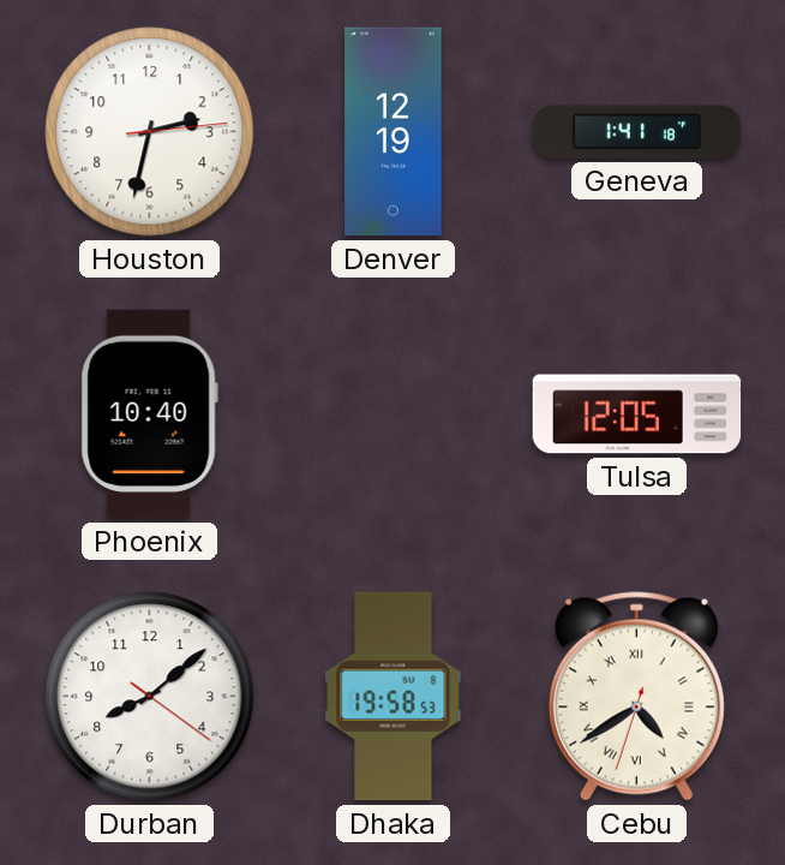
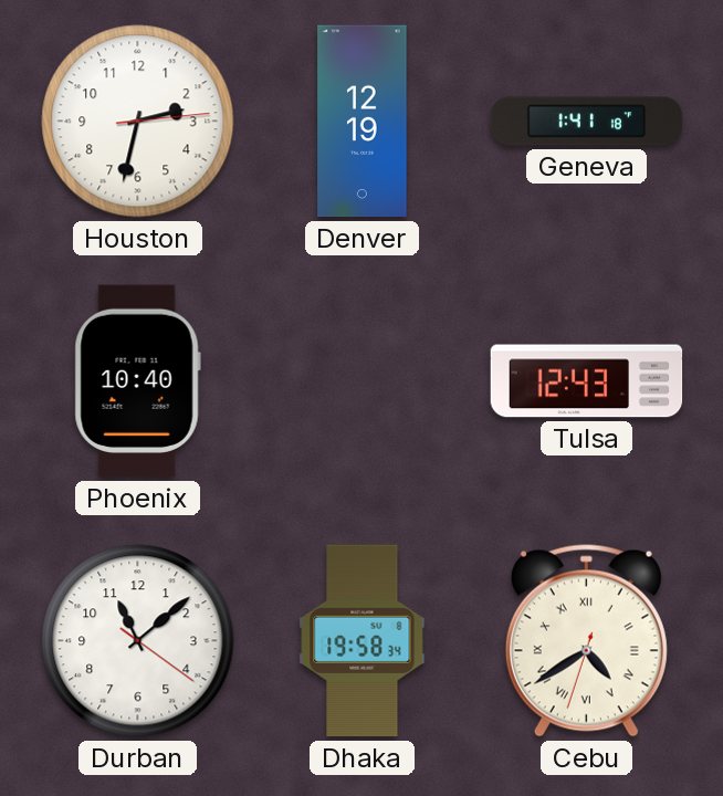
Tulsa: 12:05 -> 12:43 (587, 381)
Durban: 8:08 -> 11:08 (138, 641)
Dhaka: 19:58:53 -> 19:58:34 (363, 641)
